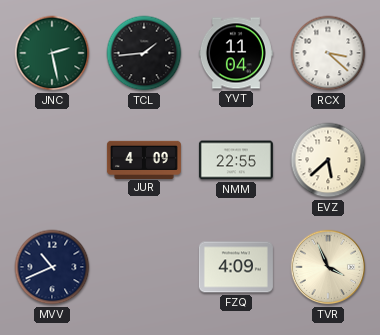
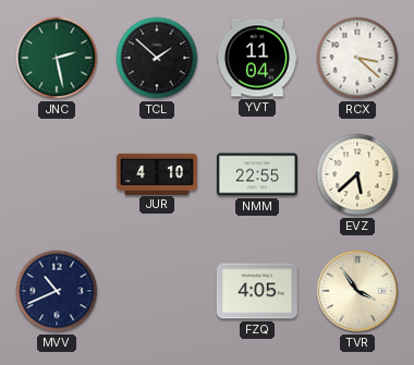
TCL: 1:44 -> 1:52 (157, 58)
JUR: 4:09 -> 4:10 (157, 173)
FZQ: 4:09 -> 4:05 (257, 291)
TVR: 3:56 -> 3:54 (357, 291)
